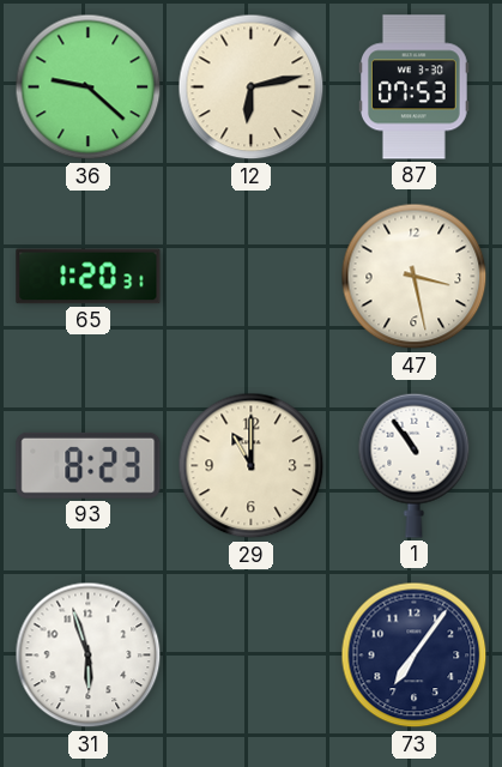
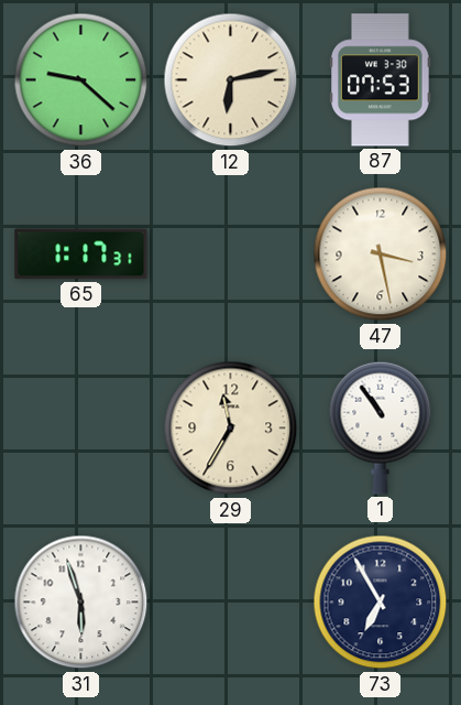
65: 1:20 -> 1:17 (81, 254)
93: 8:23 -> none (89, 465)
29: 11:00 -> 11:35 (231, 429)
73: 7:06 -> 6:55 (381, 603)
